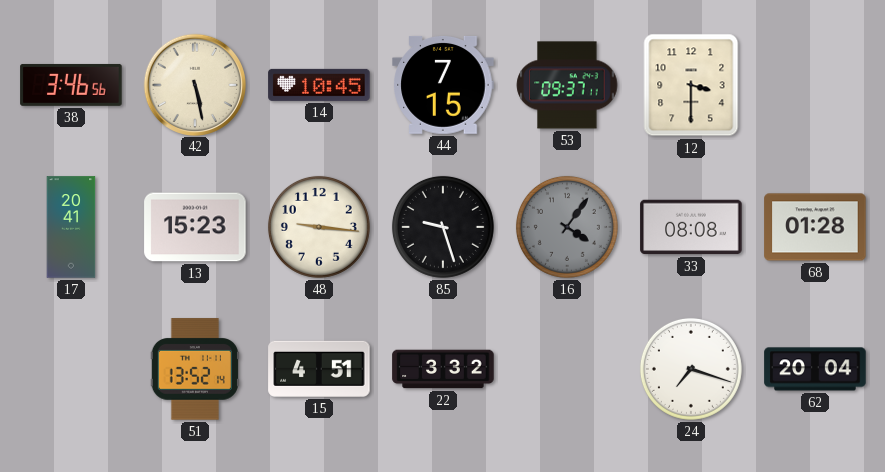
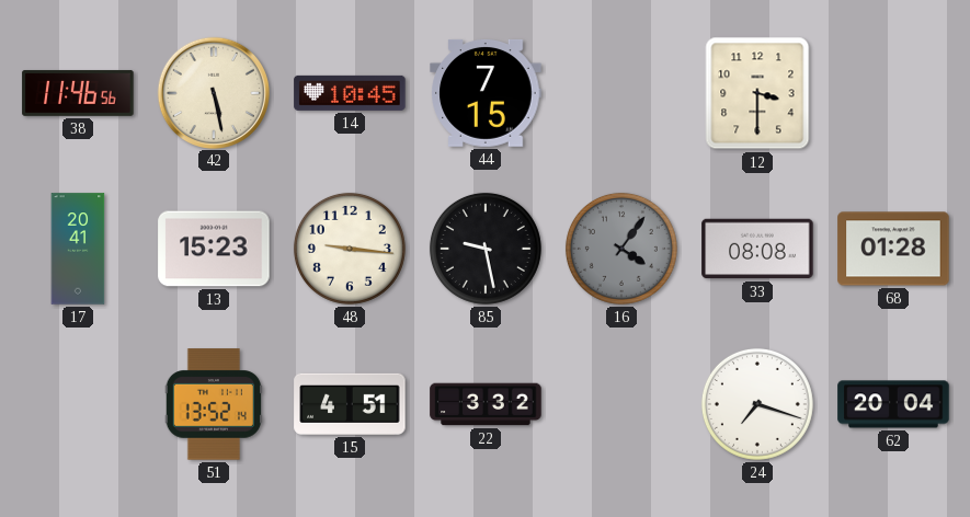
38: 3:46 -> 11:46 (78, 93)
53: 09:37 -> none (567, 85)
85: 9:27 -> 9:28 (486, 249)
